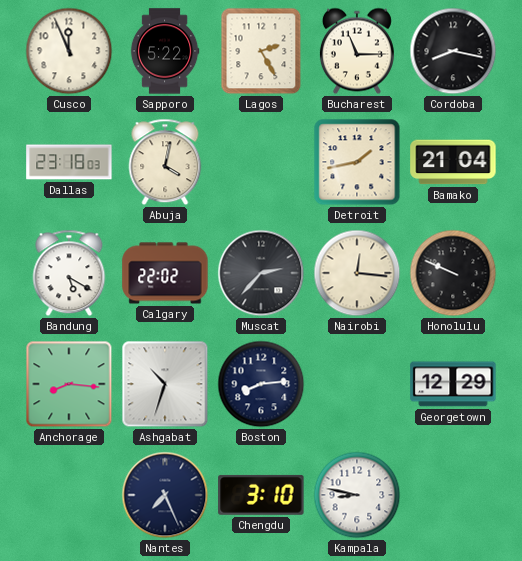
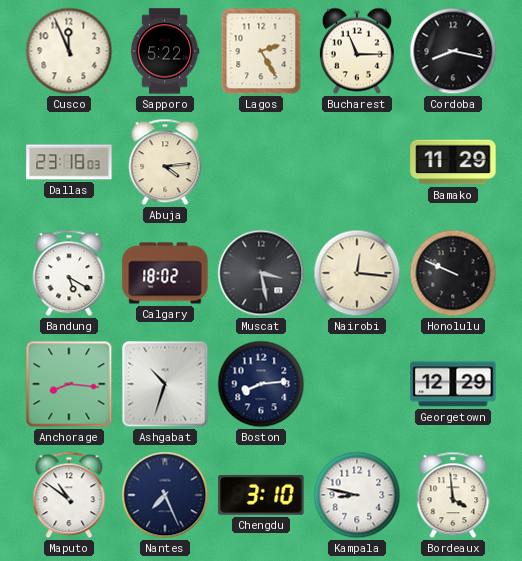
Abuja: 4:02 -> 4:14 (165, 162)
Detroit: 1:43 -> none (357, 162)
Bamako: 21:04 -> 11:29 (453, 162)
Calgary: 22:02 -> 18:02 (165, 273)
Muscat: 2:37 -> 3:28 (261, 273)
Maputo: none -> 10:51 (69, 495)
Bordeaux: none -> 3:59 (453, 495)
